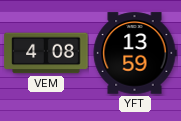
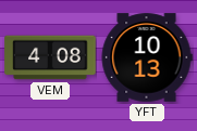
YFT: 13:59 -> 10:13 (147, 57)
